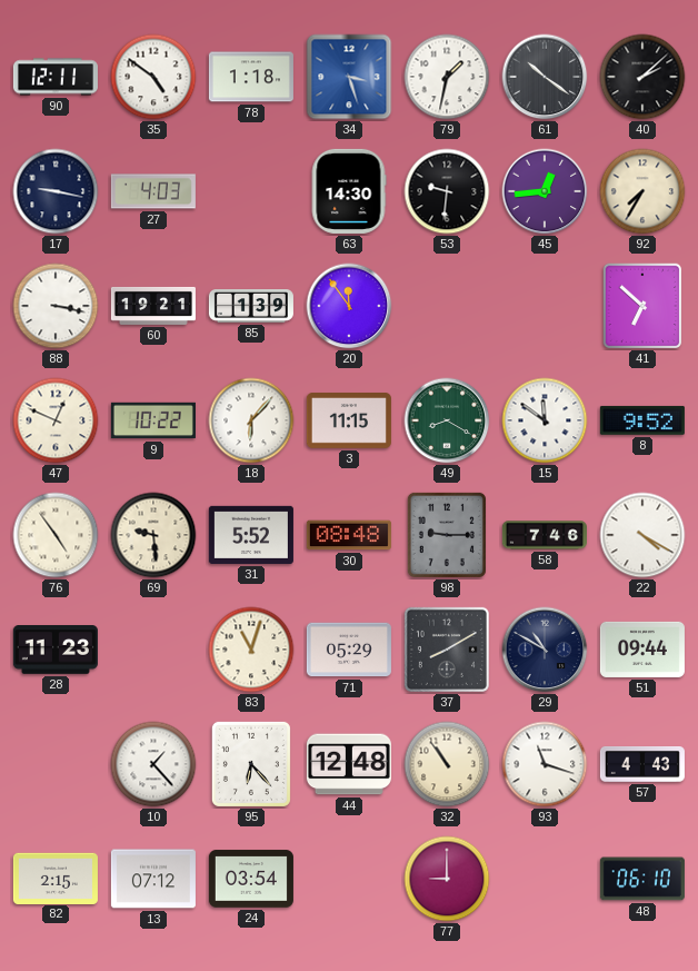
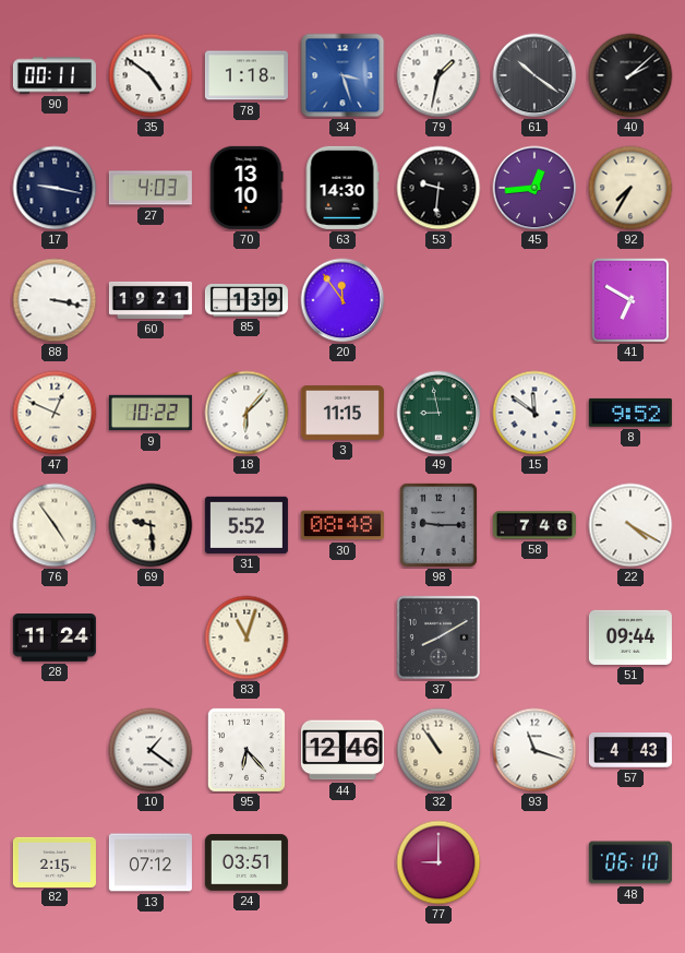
90: 12:11 -> 00:11 (55, 75)
70: none -> 13:10 (247, 188)
41: 6:52 -> 6:50 (630, 300)
49: 8:20 -> 8:58 (438, 413)
28: 11:23 -> 11:24 (55, 639)
71: 05:29 -> none (349, 650)
29: 10:50 -> none (545, 650)
10: 1:23 -> 1:21 (151, 750)
44: 12:48 -> 12:46 (342, 750)
24: 03:54 -> 03:51 (247, 862)
